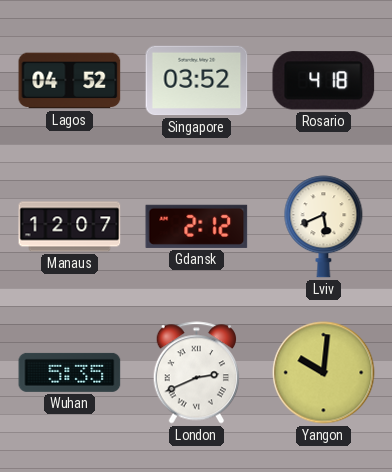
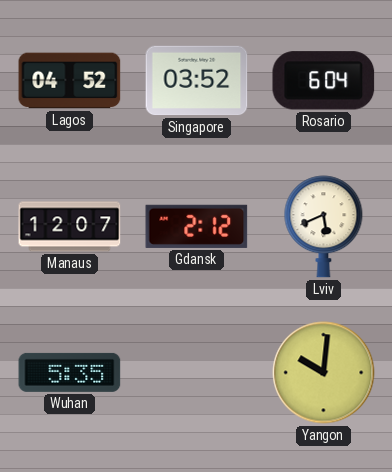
Rosario: 4:18 -> 6:04 (324, 81)
London: 2:41 -> none (197, 373)
